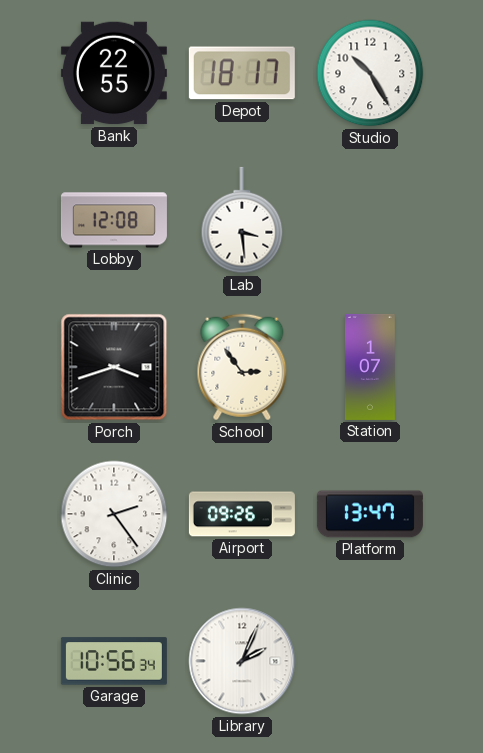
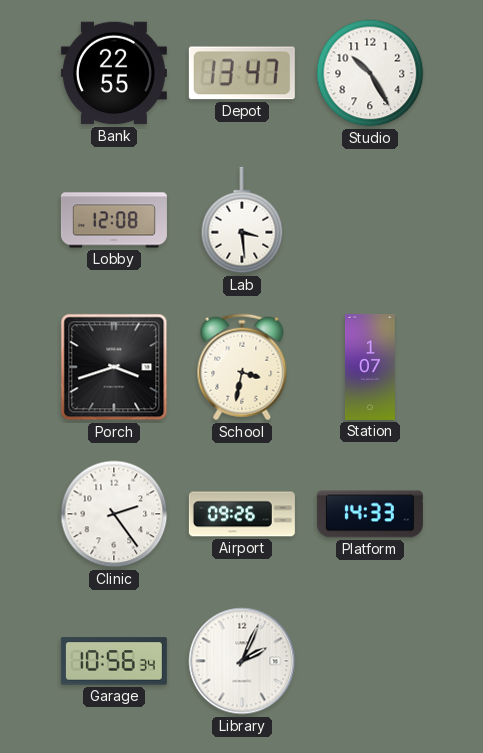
Depot: 18:17 -> 13:47 (242, 73)
School: 2:54 -> 3:32 (242, 367)
Platform: 13:47 -> 14:33 (370, 514)
